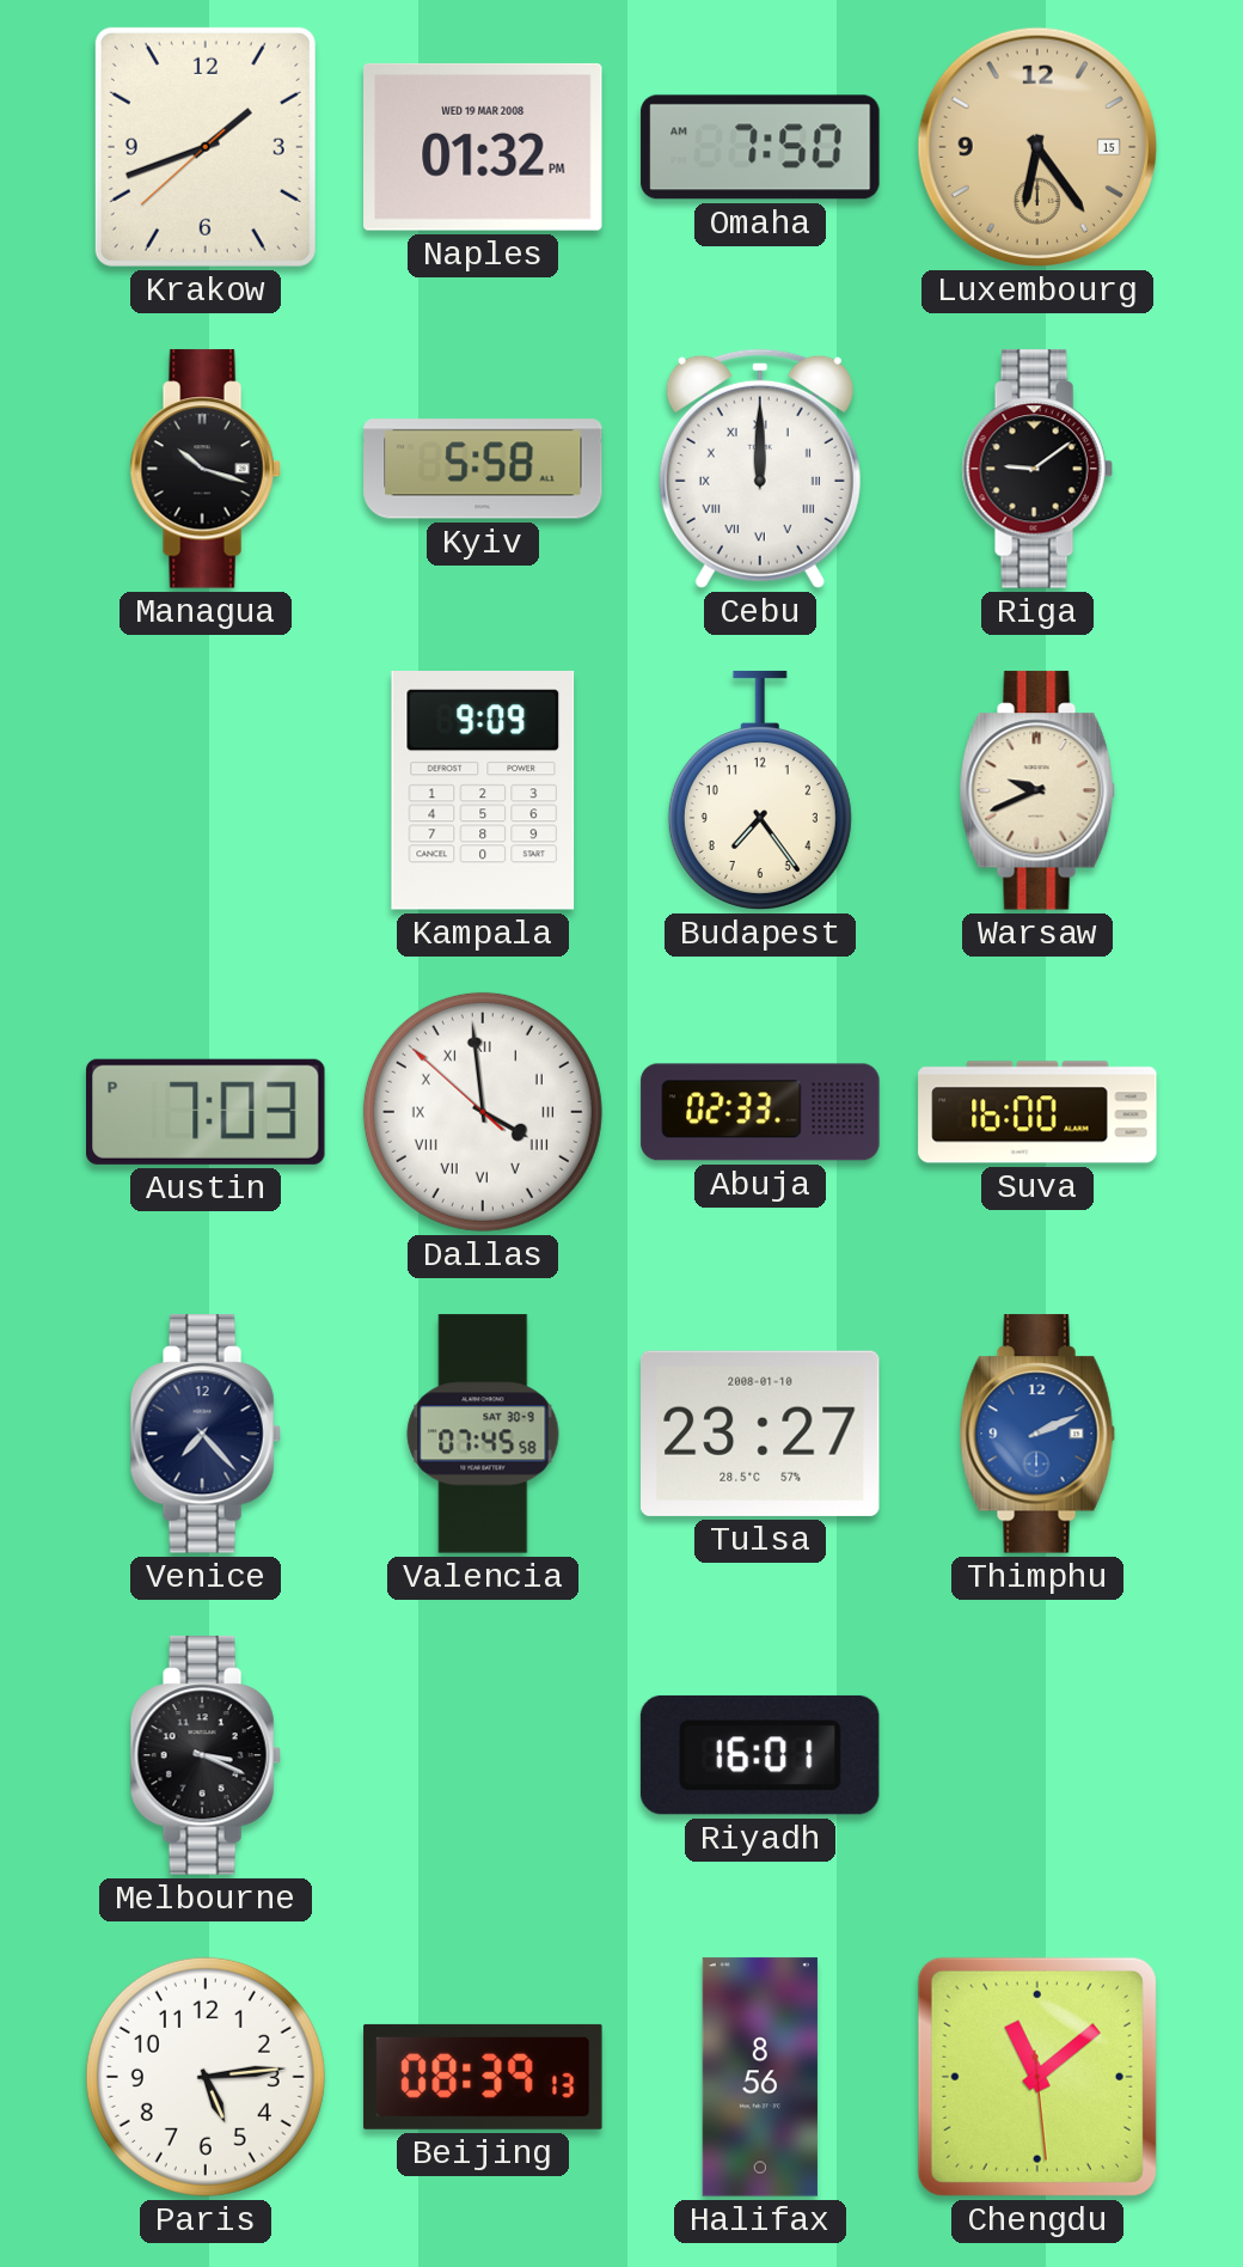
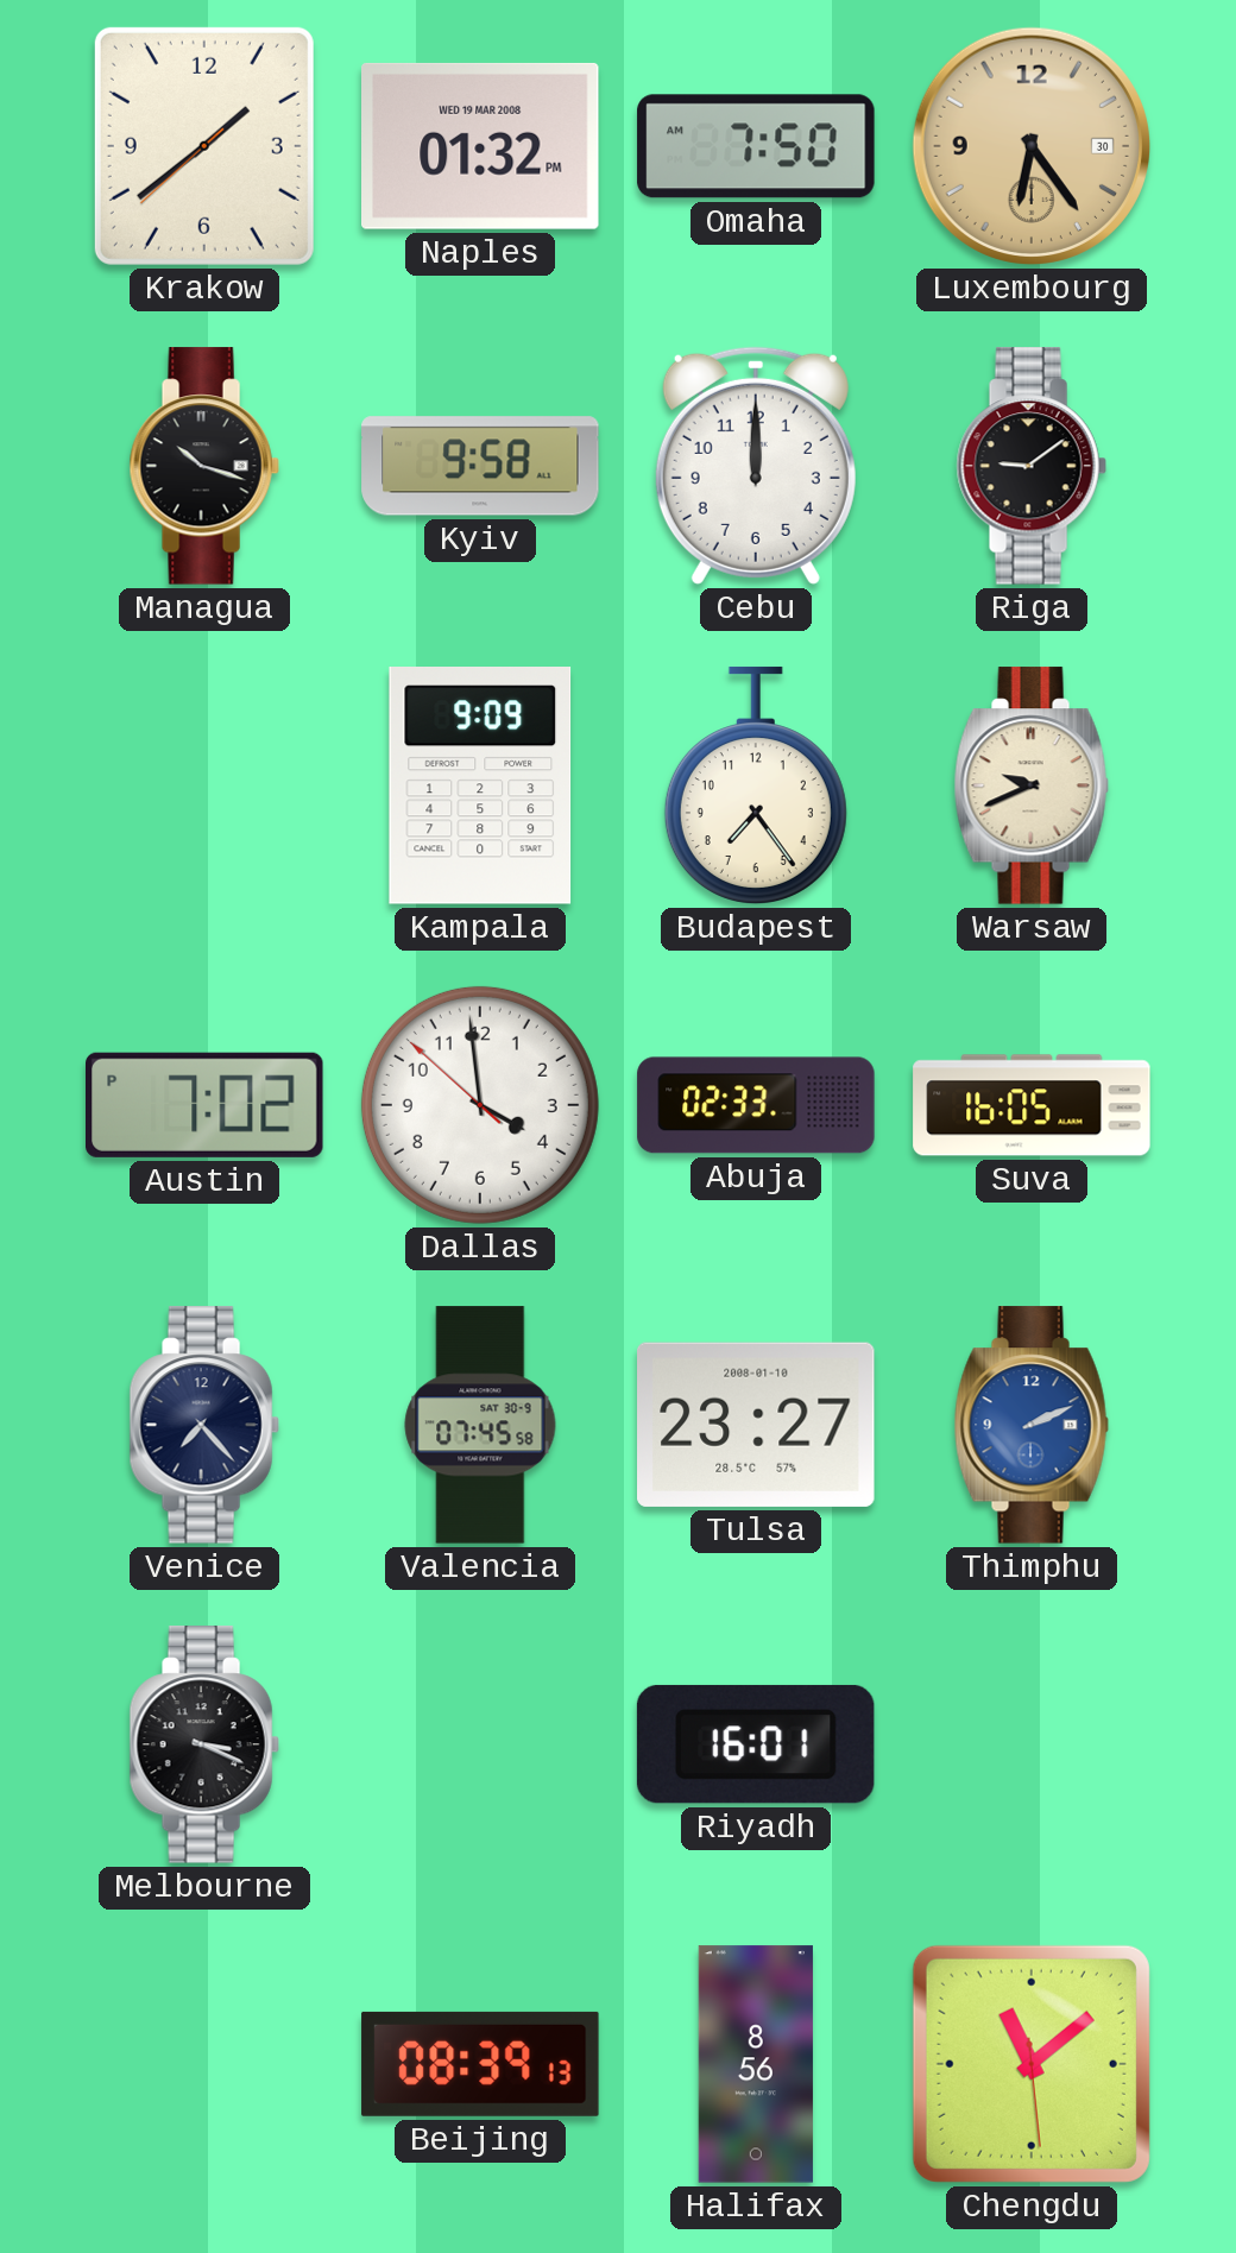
Krakow: 1:41 -> 1:38 (204, 146)
Luxembourg date: 15 -> 30 (1032, 146)
Kyiv: 5:58 -> 9:58 (480, 466)
Cebu numerals: Roman -> Arabic (756, 466)
Austin: 7:03 -> 7:02 (206, 1105)
Dallas numerals: Roman -> Arabic (480, 1105)
Suva: 16:00 -> 16:05 (1032, 1105)
Paris: 5:14 -> none (206, 2077)
